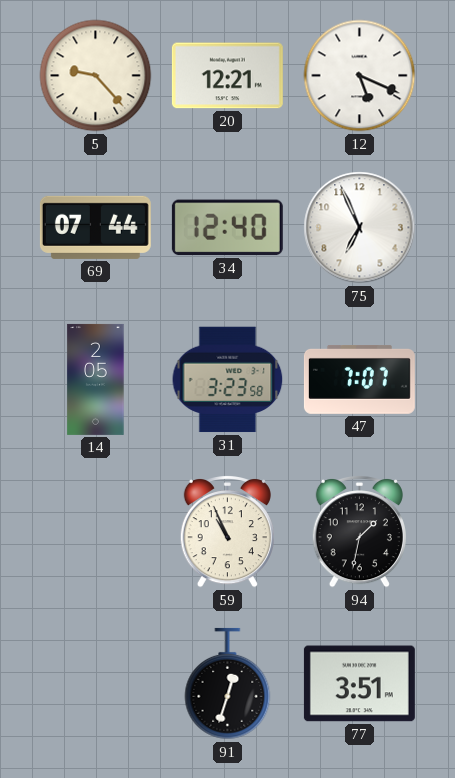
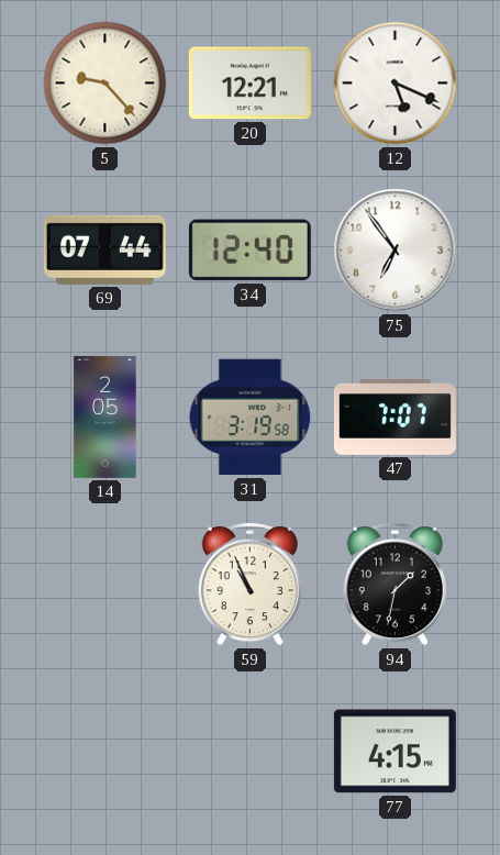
75: 6:56 -> 6:54 (396, 251)
31: 3:23 -> 3:19 (251, 418)
91: 12:33 -> none (228, 684)
77: 3:51 -> 4:15 (395, 752)
